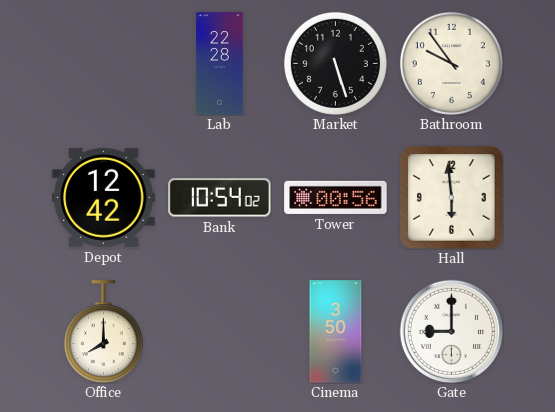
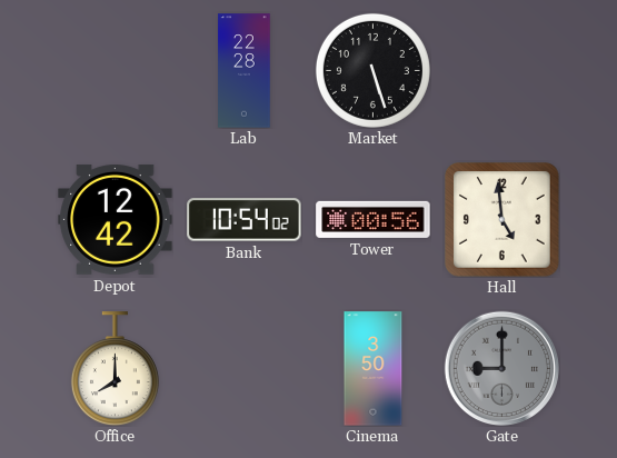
Bathroom: 9:54 -> none (451, 63)
Hall: 5:59 -> 4:59 (502, 220)
Gate dial: white -> grey (501, 368)
